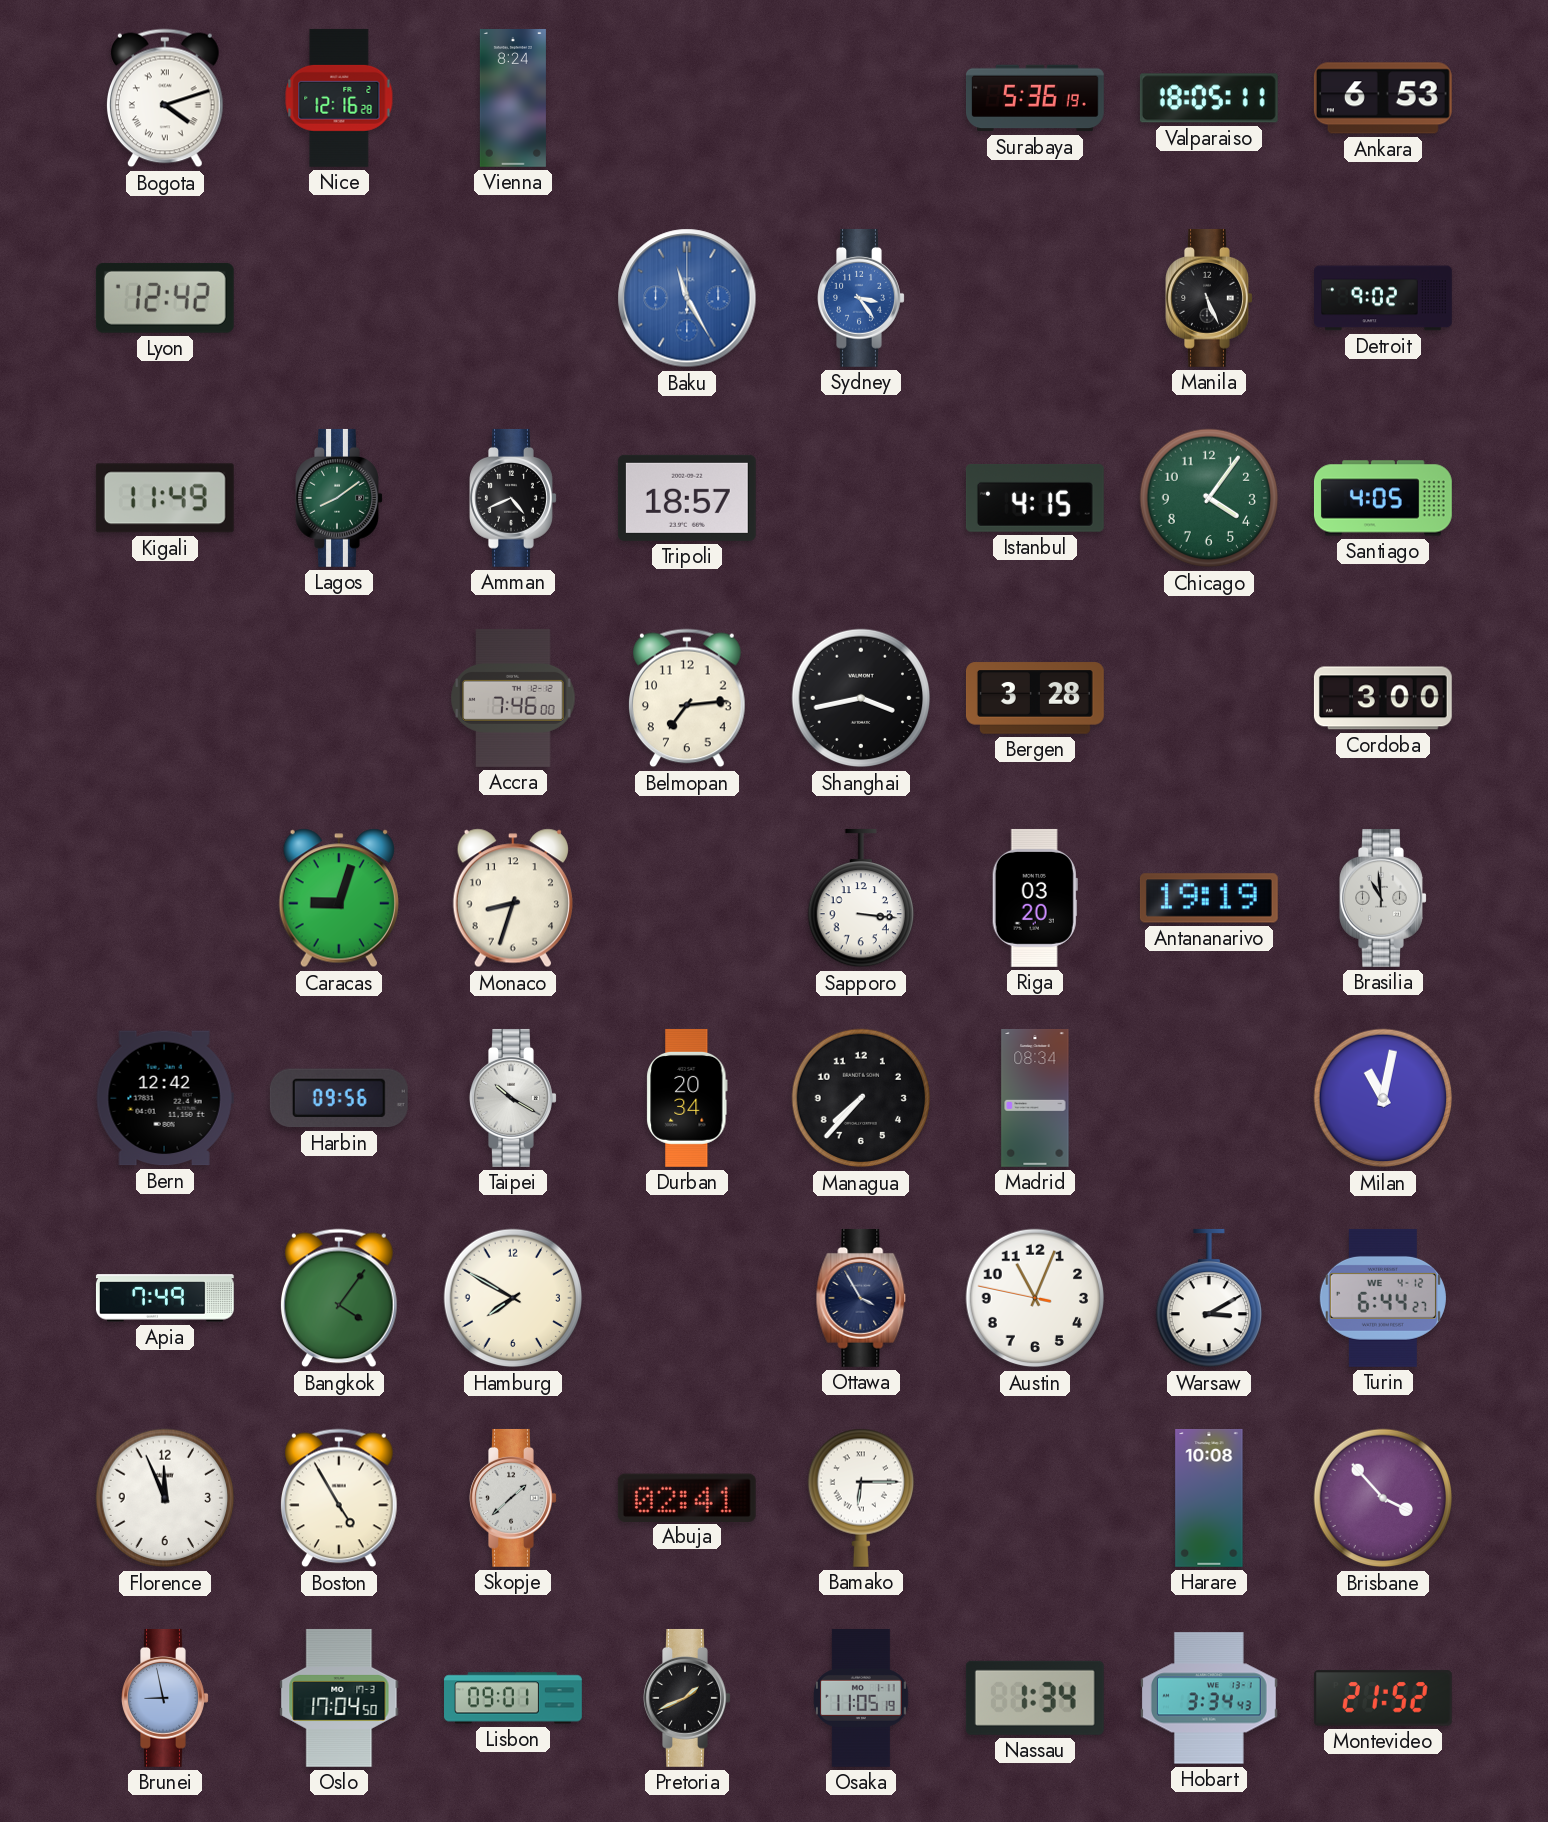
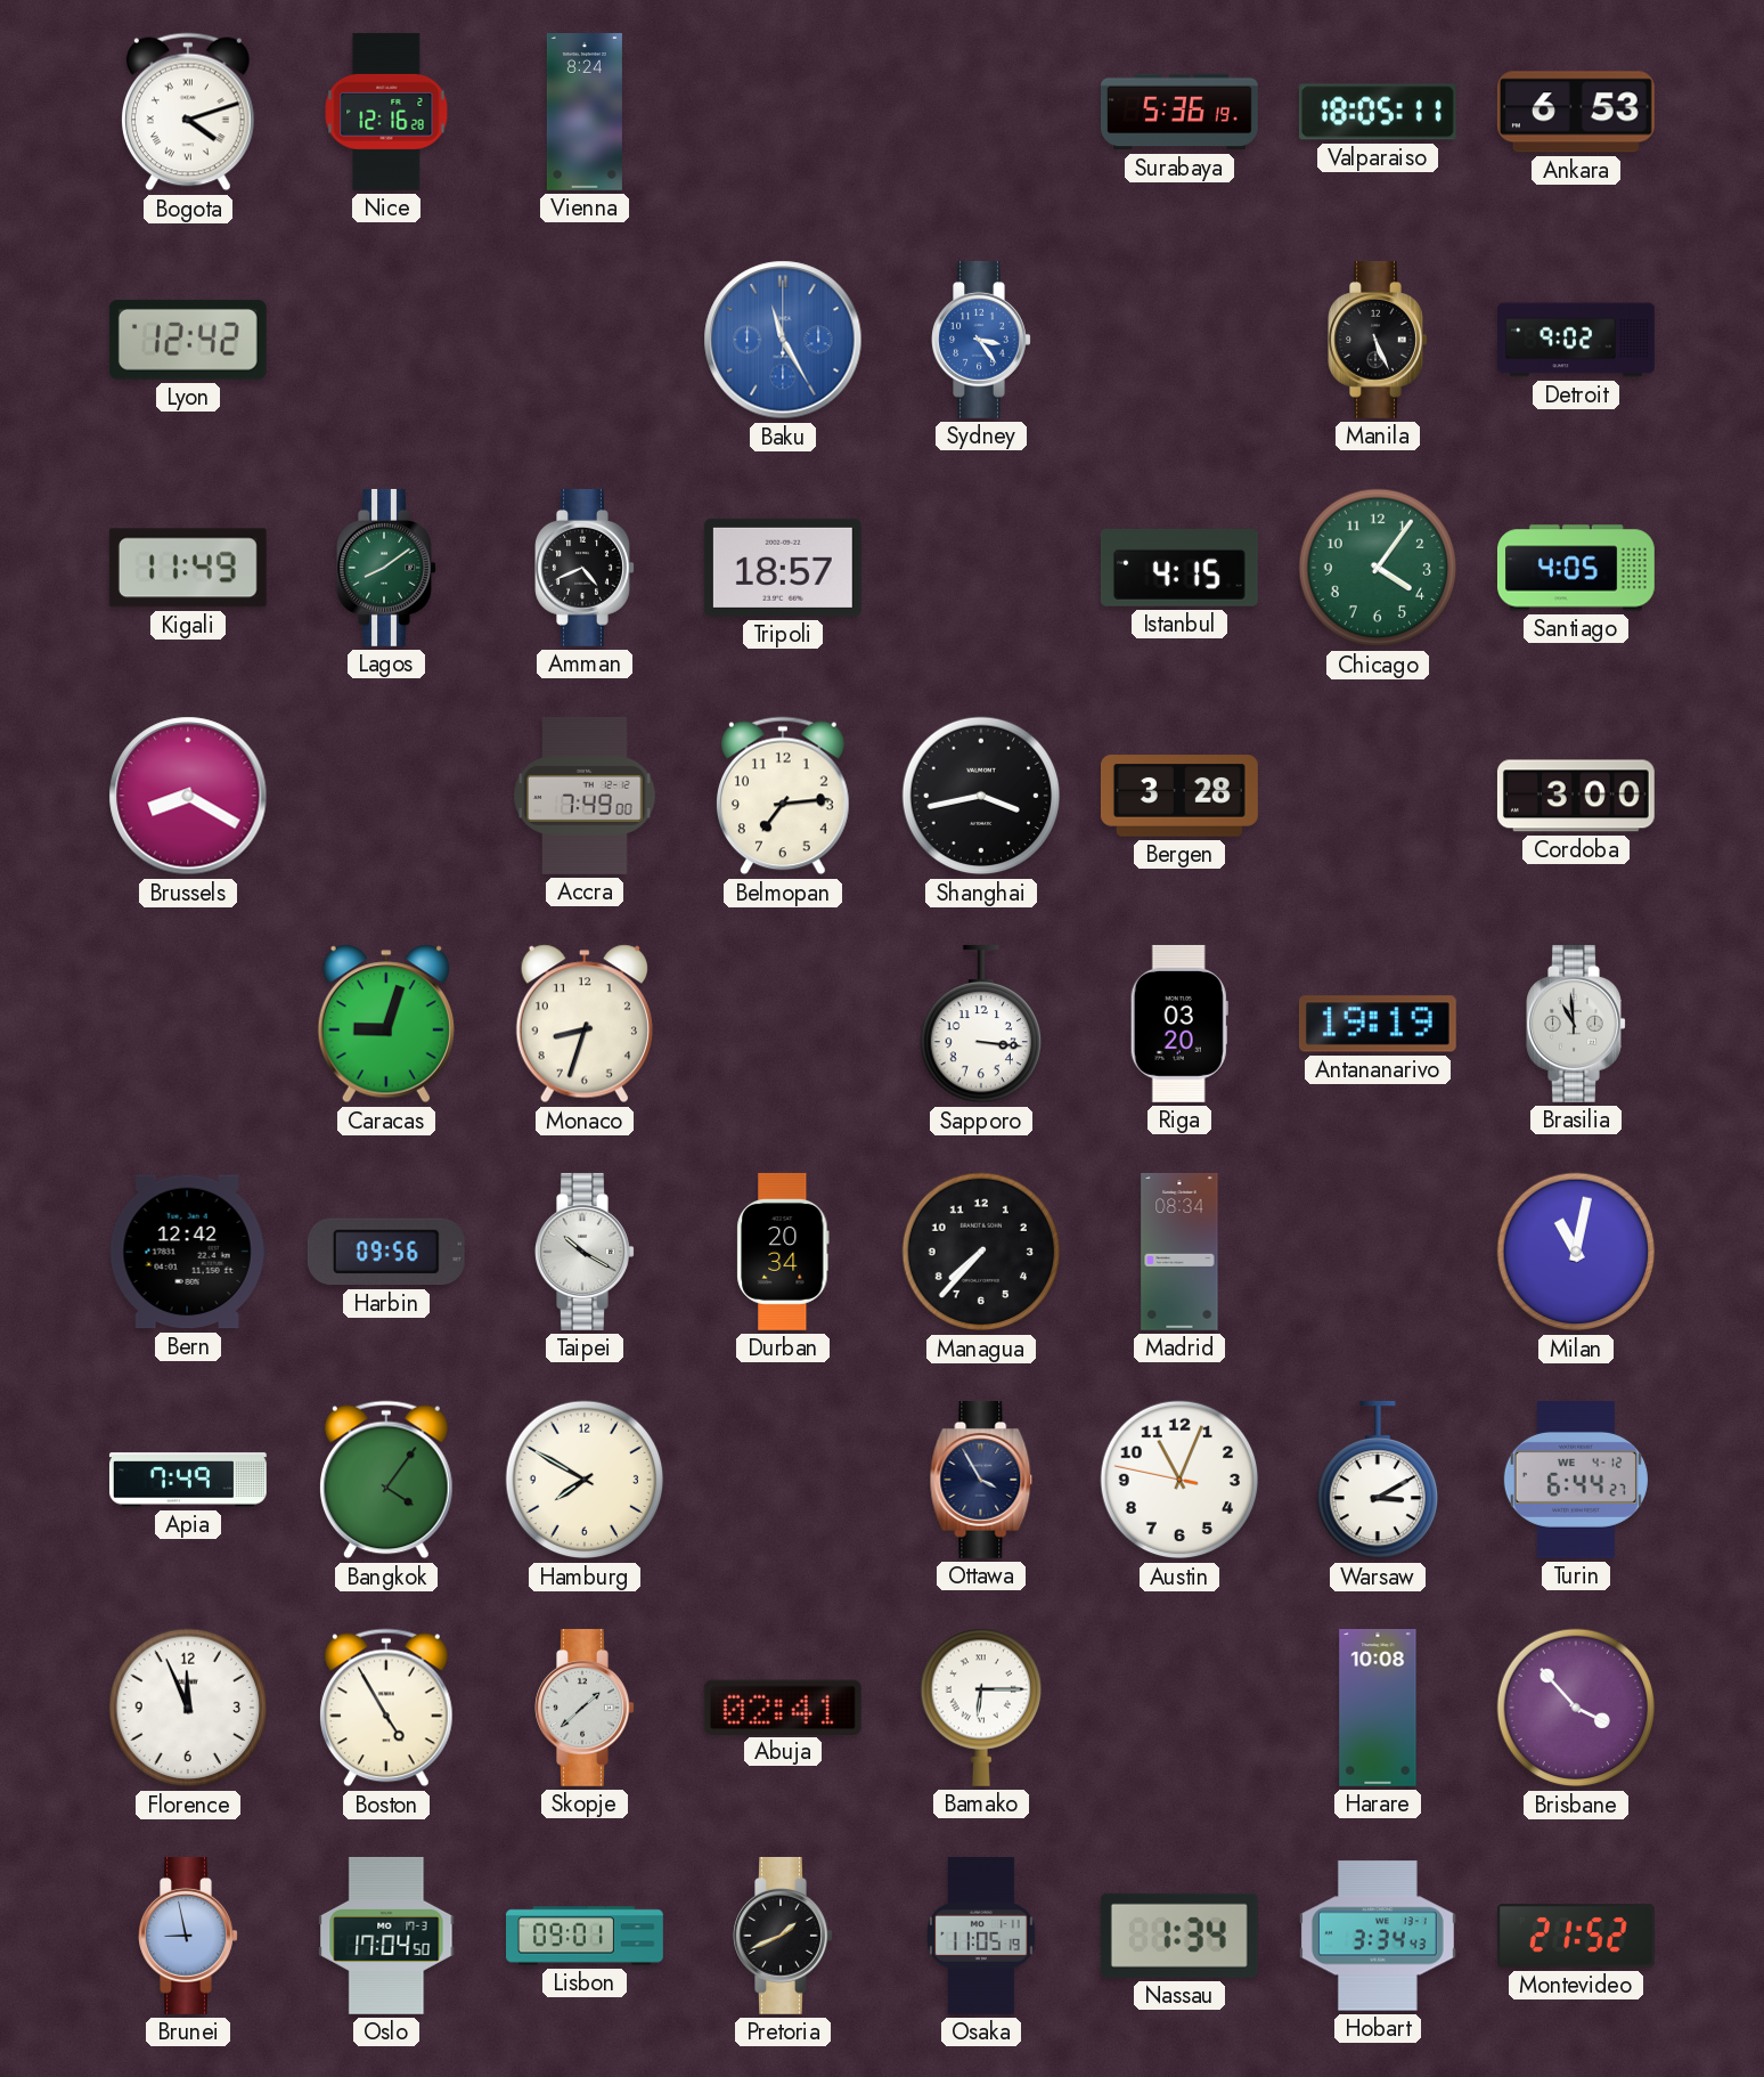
Brussels: none -> 8:20 (188, 796)
Accra: 7:46 -> 7:49 (585, 796)
